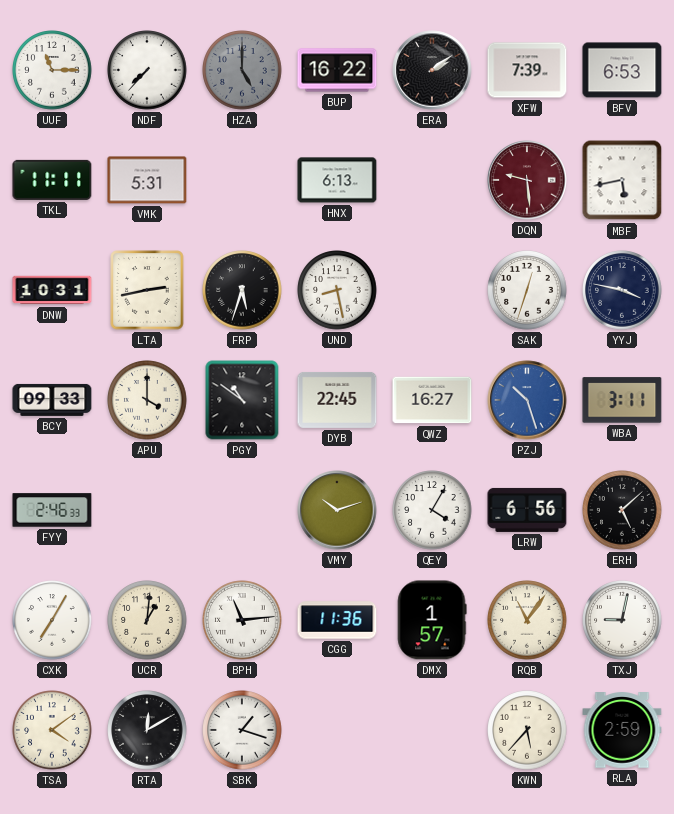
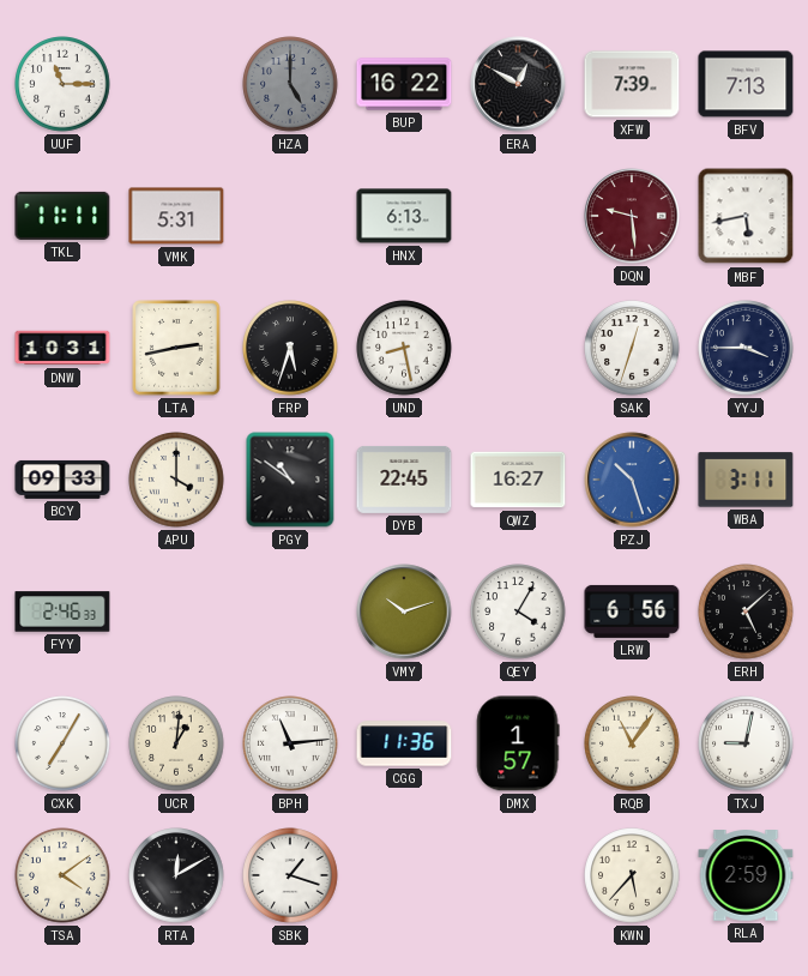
NDF: 7:37 -> none (147, 70)
ERA: 2:09 -> 12:50 (518, 84)
BFV: 6:53 -> 7:13 (746, 84)
YYJ: 3:47 -> 3:45 (746, 348)
